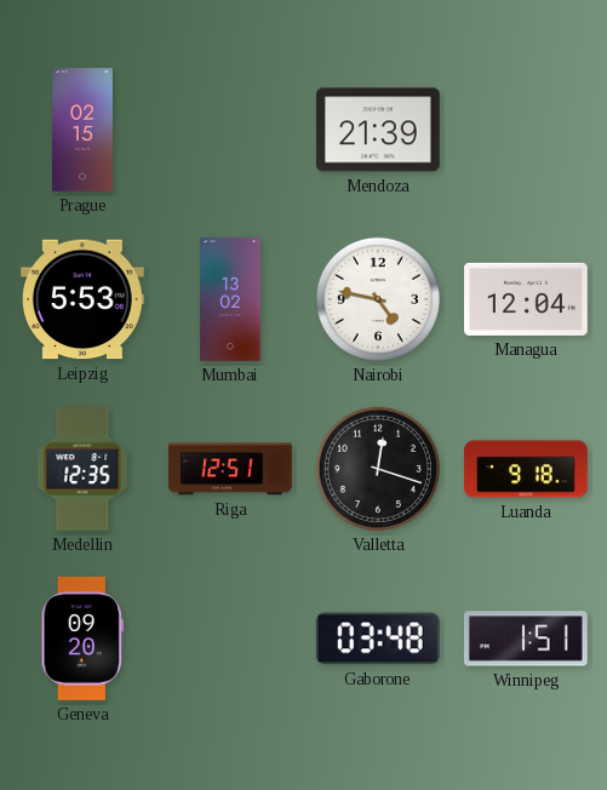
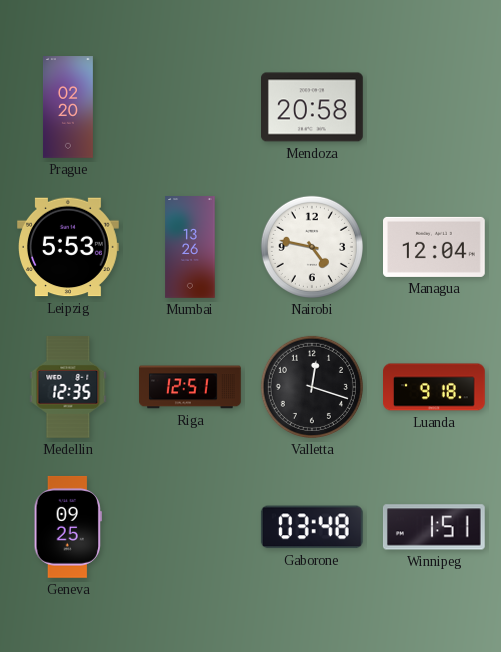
Prague: 02:15 -> 02:20 (68, 107)
Mendoza: 21:39 -> 20:58 (313, 107)
Mumbai: 13:02 -> 13:26 (190, 247)
Geneva: 09:20 -> 09:25 (68, 527)
